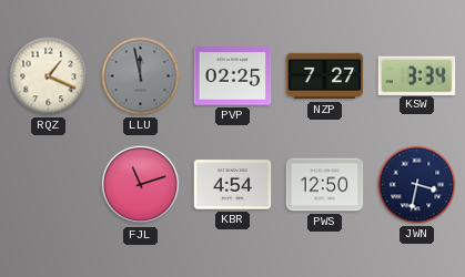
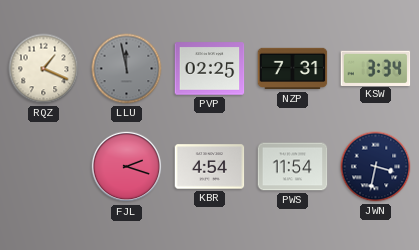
NZP: 7:27 -> 7:31 (293, 69)
FJL: 11:12 -> 2:18 (127, 167)
PWS: 12:50 -> 11:54 (293, 167)
